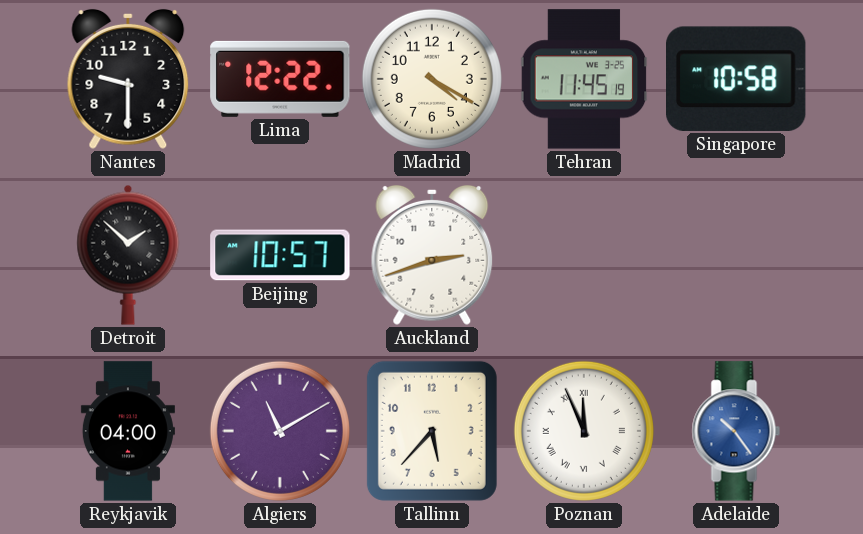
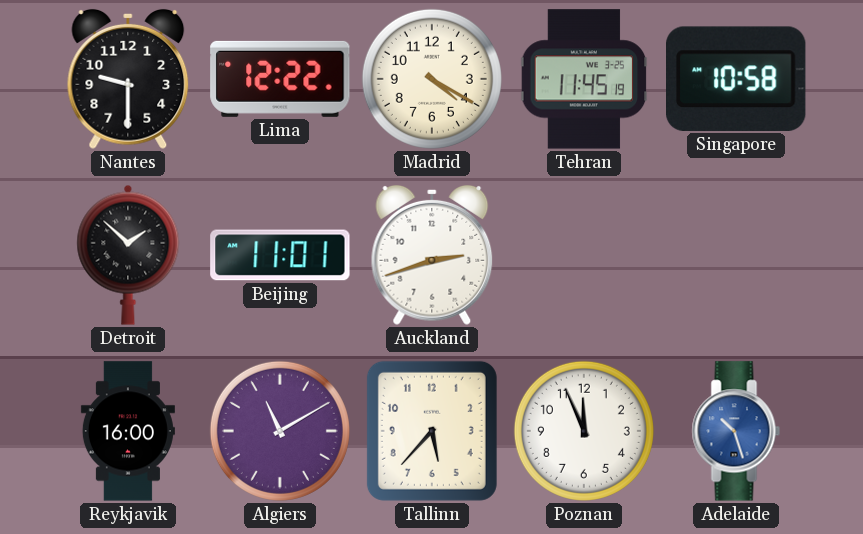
Beijing: 10:57 -> 11:01 (280, 255)
Reykjavik: 04:00 -> 16:00 (128, 431)
Poznan numerals: Roman -> Arabic (584, 431)
Adelaide: 10:24 -> 10:27 (736, 431)
